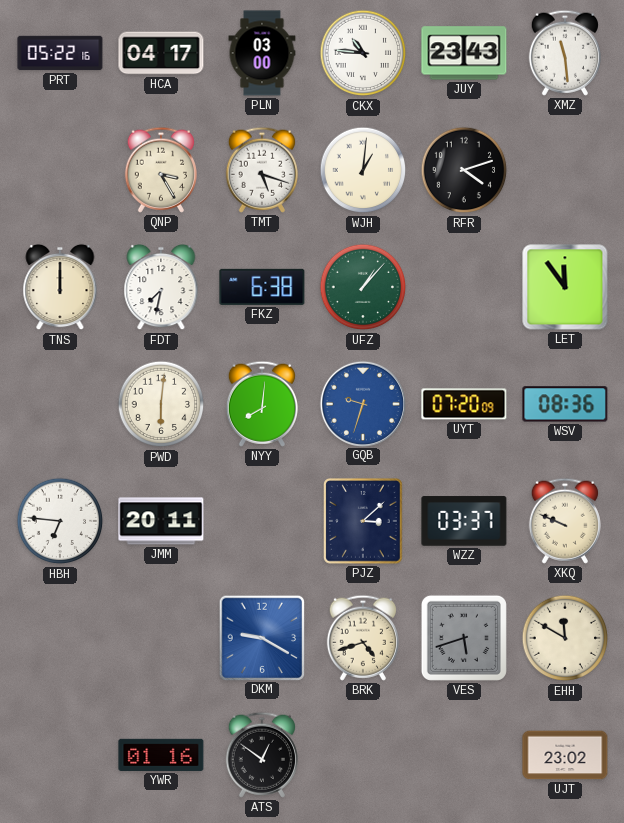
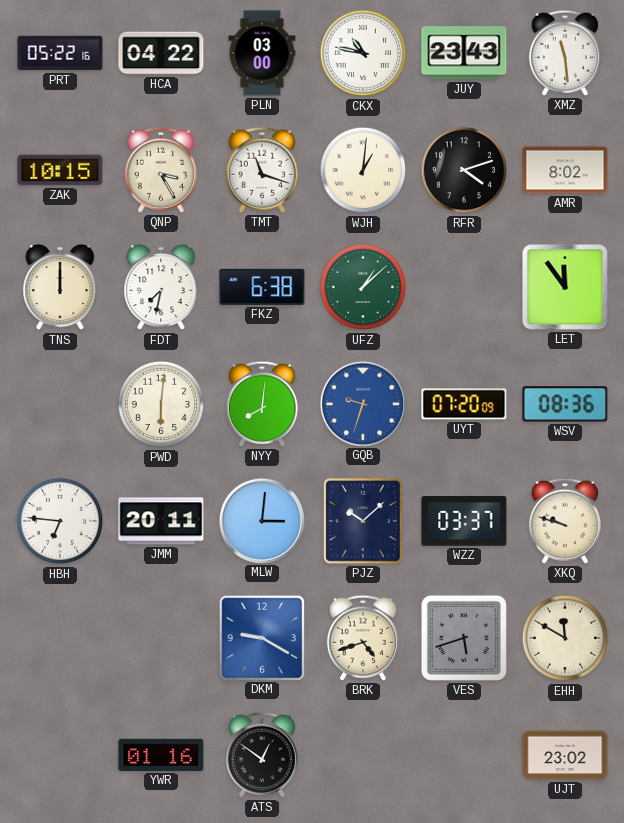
HCA: 04:17 -> 04:22 (161, 53)
CKX: 10:46 -> 10:47 (363, 53)
ZAK: none -> 10:15 (60, 170)
TMT: 5:18 -> 11:18 (262, 170)
AMR: none -> 8:02 (565, 170)
UFZ: 1:07 -> 1:08 (363, 287)
MLW: none -> 3:01 (261, 520)
PJZ: 3:08 -> 10:08 (364, 521)
XKQ: 9:49 -> 9:48 (565, 521)
